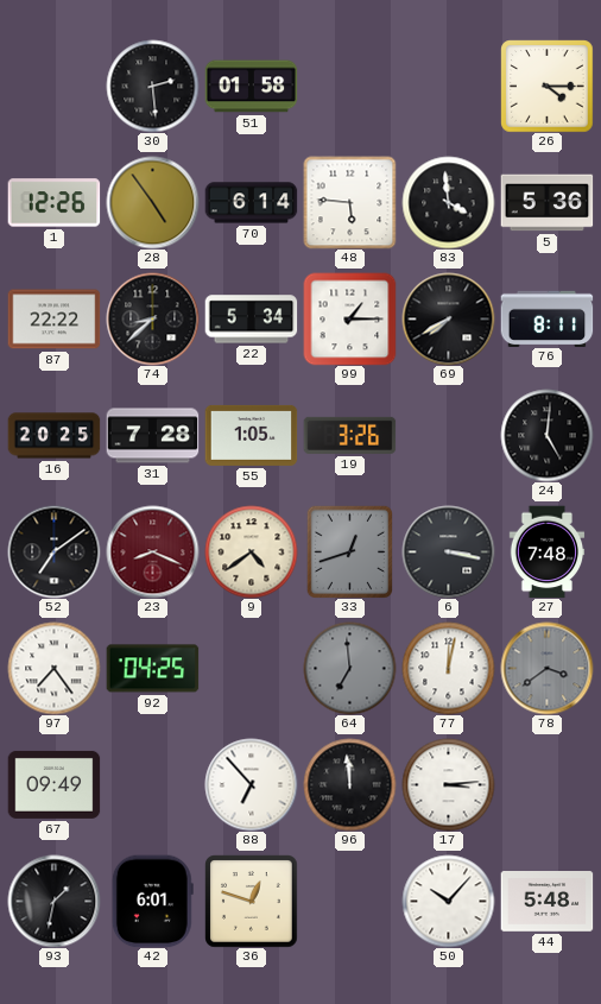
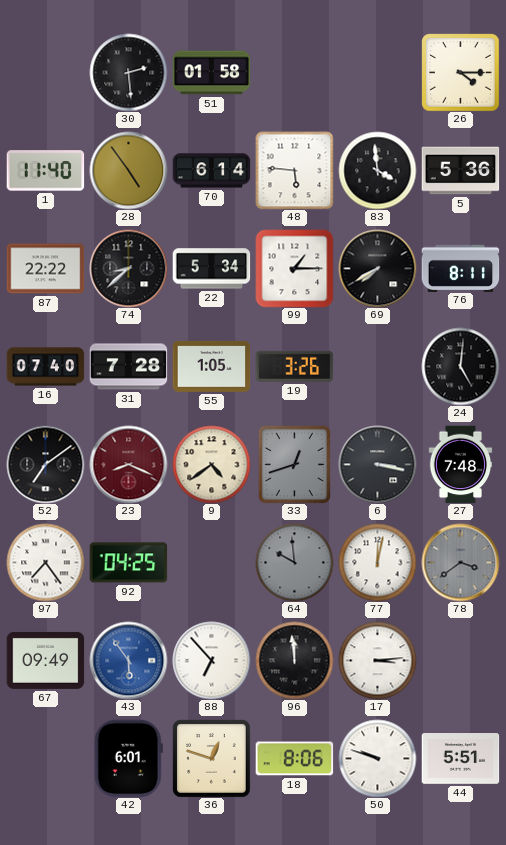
1: 12:26 -> 11:40 (45, 171)
16: 20:25 -> 07:40 (45, 367)
64: 6:59 -> 9:59 (294, 562)
43: none -> 5:54 (128, 660)
93: 1:32 -> none (53, 901)
18: none -> 8:06 (294, 759)
50: 10:07 -> 9:48 (377, 758)
44: 5:48 -> 5:51 (460, 759)
